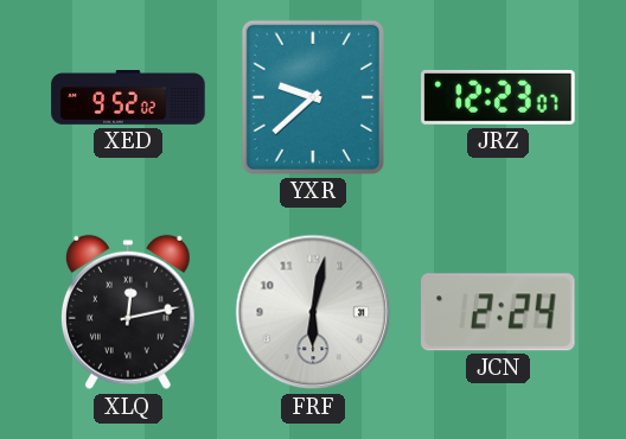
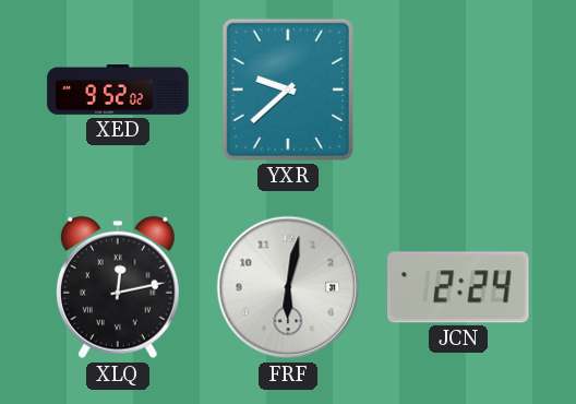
JRZ: 12:23 -> none (498, 97)
